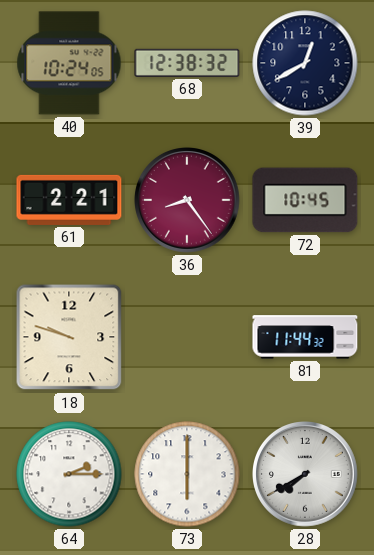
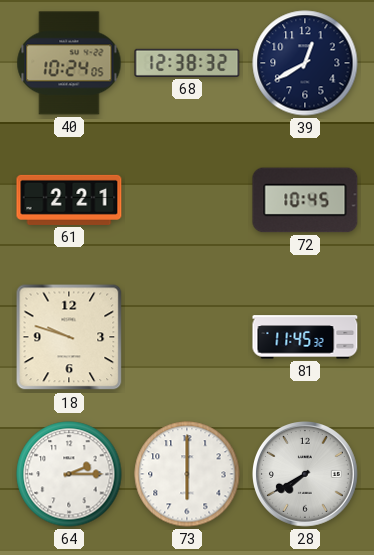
36: 8:24 -> none (188, 201)
81: 11:44 -> 11:45 (305, 337)
